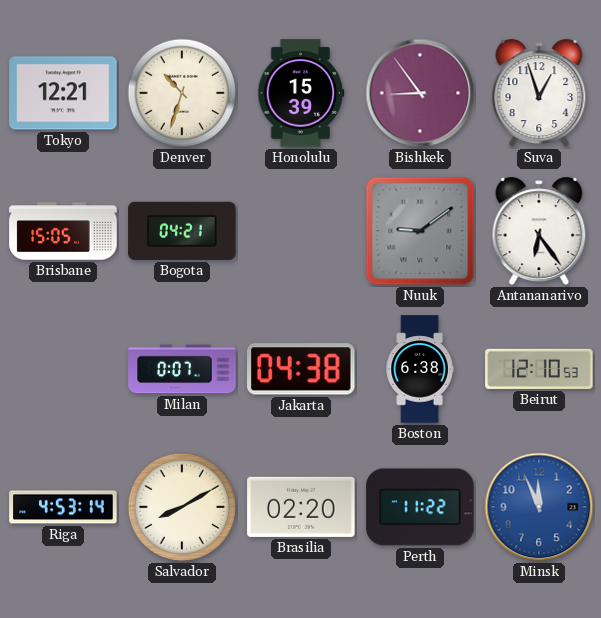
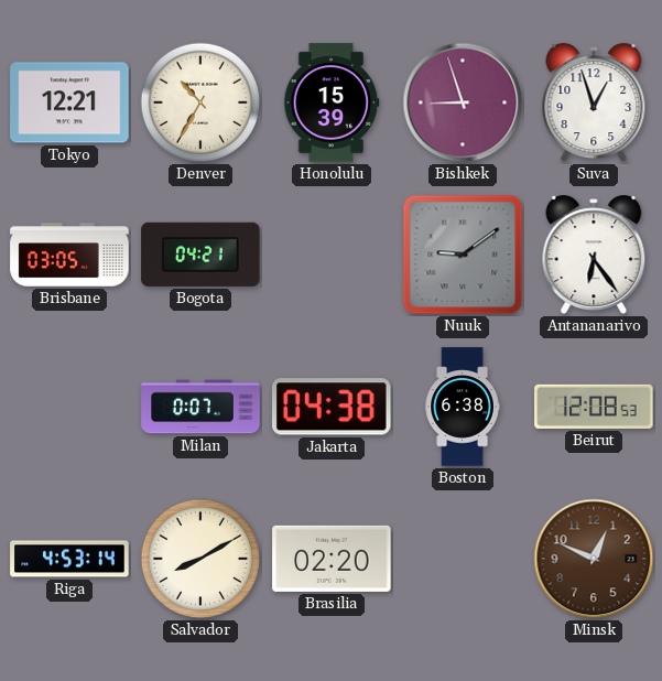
Denver: 10:33 -> 10:35 (200, 102)
Bishkek: 8:54 -> 8:57 (463, 102)
Brisbane: 15:05 -> 03:05 (69, 255)
Beirut: 12:10 -> 12:08 (594, 407)
Perth: 11:22 -> none (420, 507)
Minsk: 11:56 -> 12:49 (594, 559)
Minsk dial: blue -> brown (594, 559)
